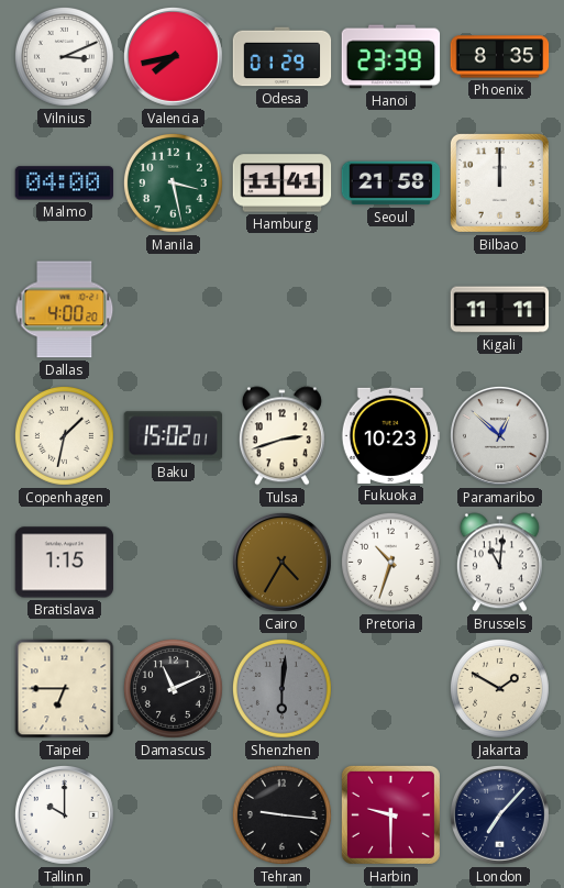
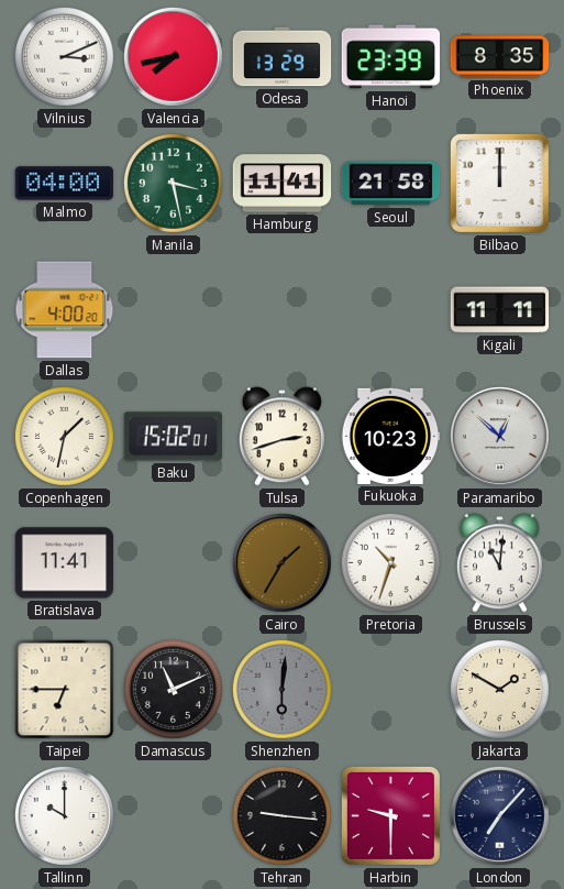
Odesa: 01:29 -> 13:29 (283, 57)
Bratislava: 1:15 -> 11:41 (65, 563)
Cairo: 4:35 -> 1:35 (281, 562)
